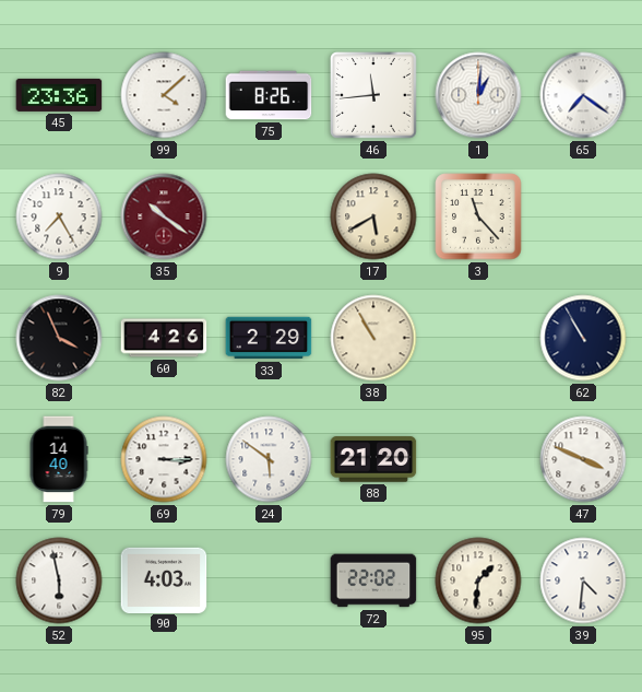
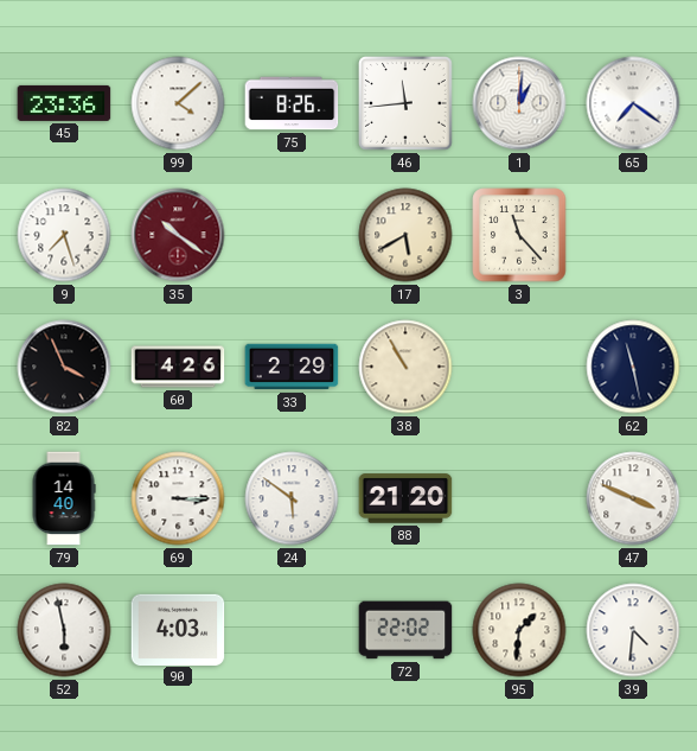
9: 7:25 -> 7:27 (64, 235)
62: 10:55 -> 11:28 (633, 367)
